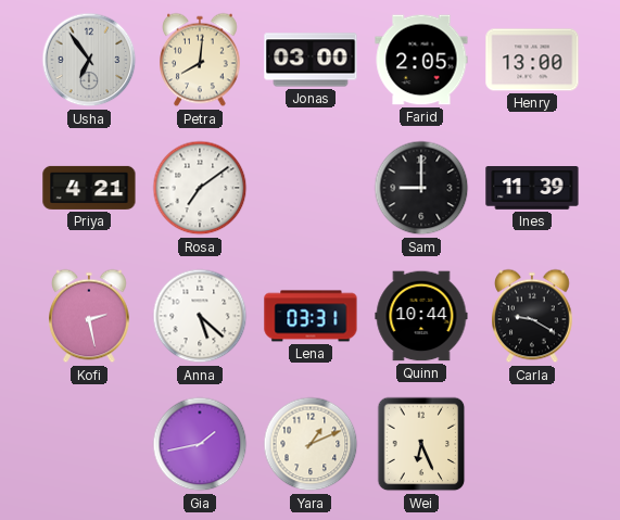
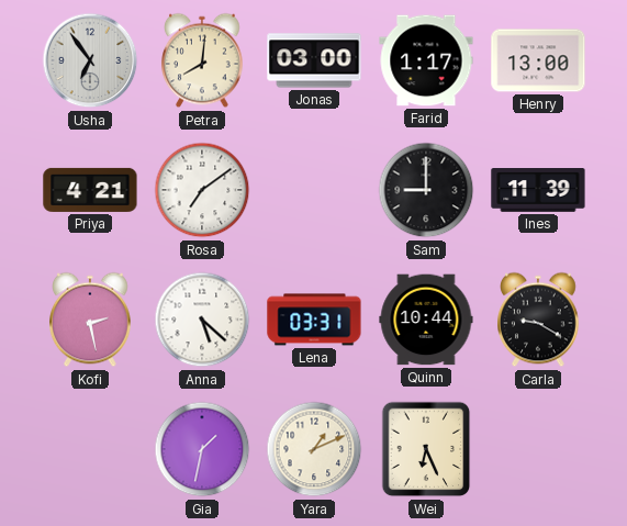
Farid: 2:05 -> 1:17 (426, 60)
Gia: 1:43 -> 1:32 (202, 449)
